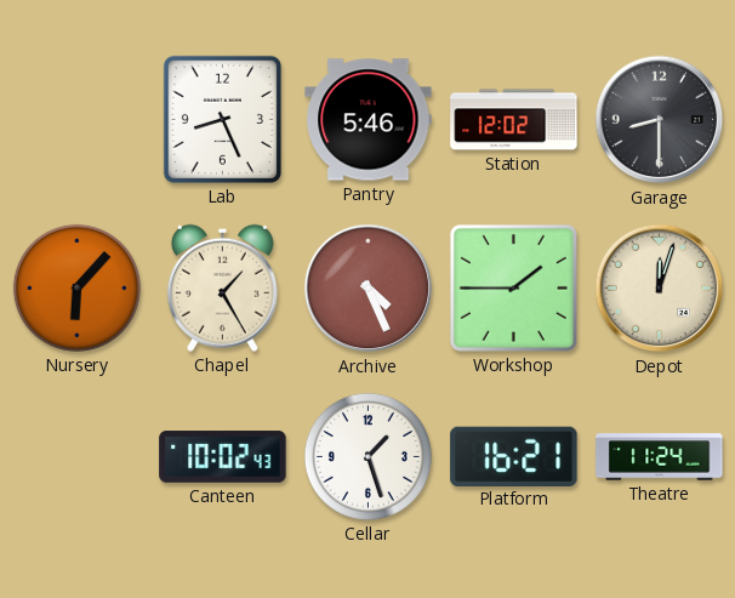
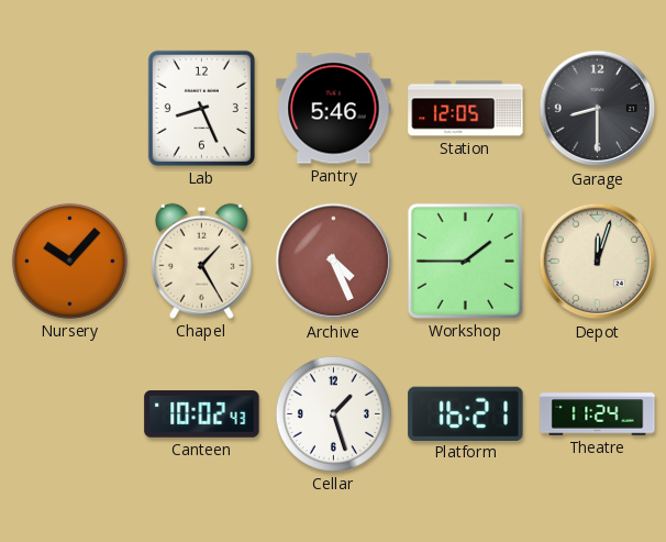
Station: 12:02 -> 12:05 (466, 109)
Nursery: 6:07 -> 10:07 (69, 261)
